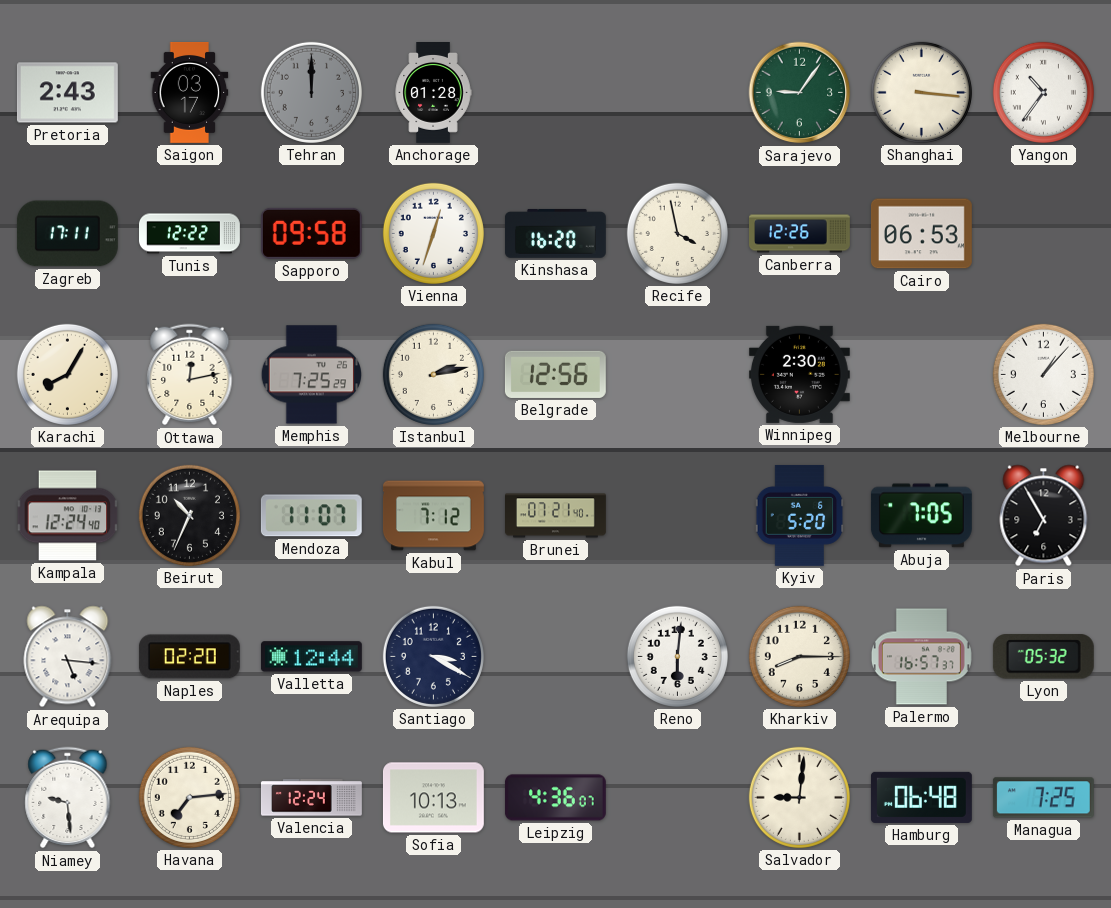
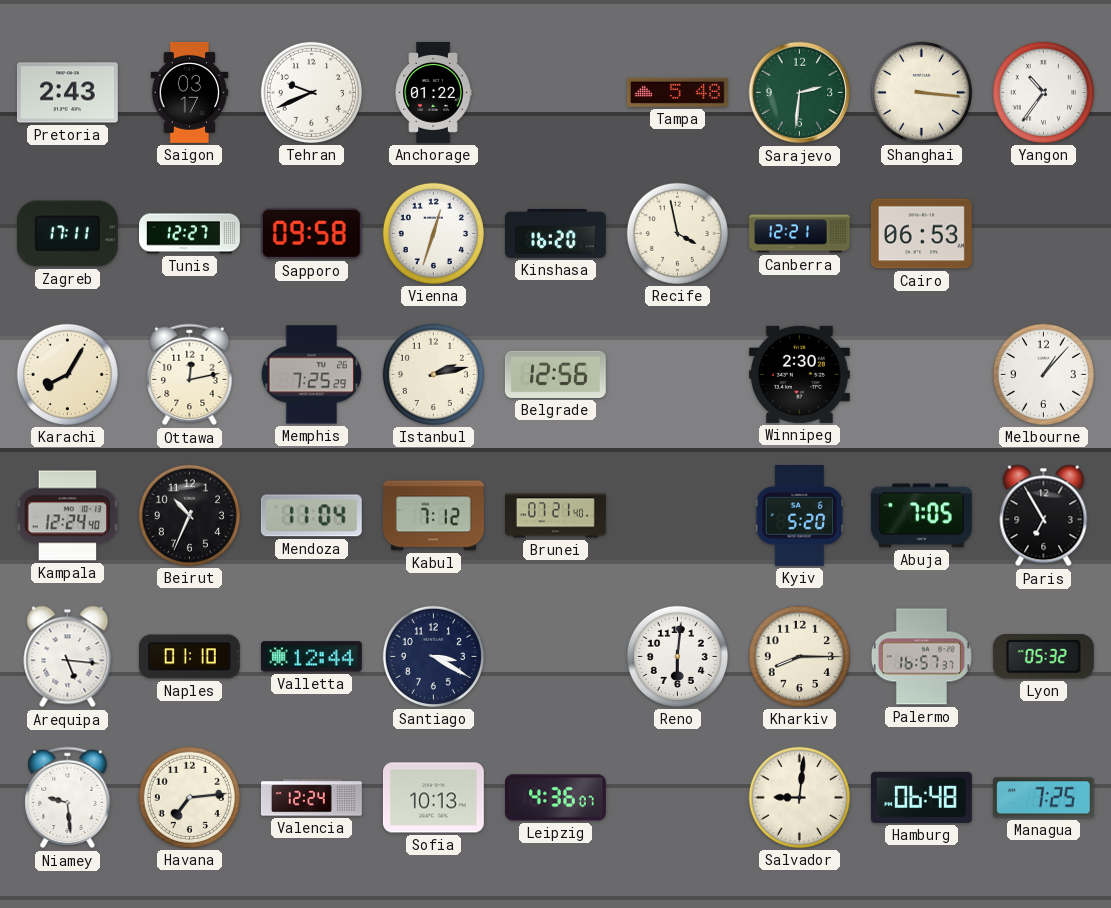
Tehran: 12:00 -> 9:41 (311, 92)
Tehran dial: grey -> white (311, 92)
Anchorage: 01:28 -> 01:22 (433, 93)
Tampa: none -> 5:48 (677, 92)
Sarajevo: 9:06 -> 2:31 (800, 93)
Tunis: 12:22 -> 12:27 (190, 234)
Canberra: 12:26 -> 12:21 (800, 234)
Mendoza: 11:07 -> 11:04 (311, 516)
Naples: 02:20 -> 01:10 (189, 657)
